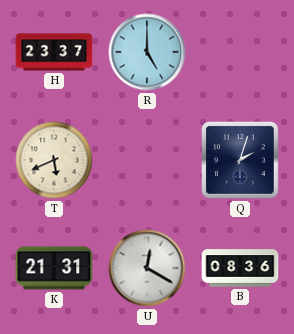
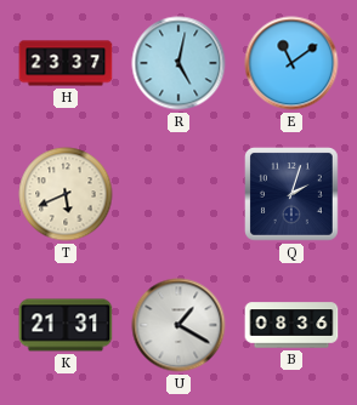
R: 5:00 -> 5:02 (178, 63)
E: none -> 11:09 (291, 63)
U: 12:20 -> 1:20 (178, 325)
